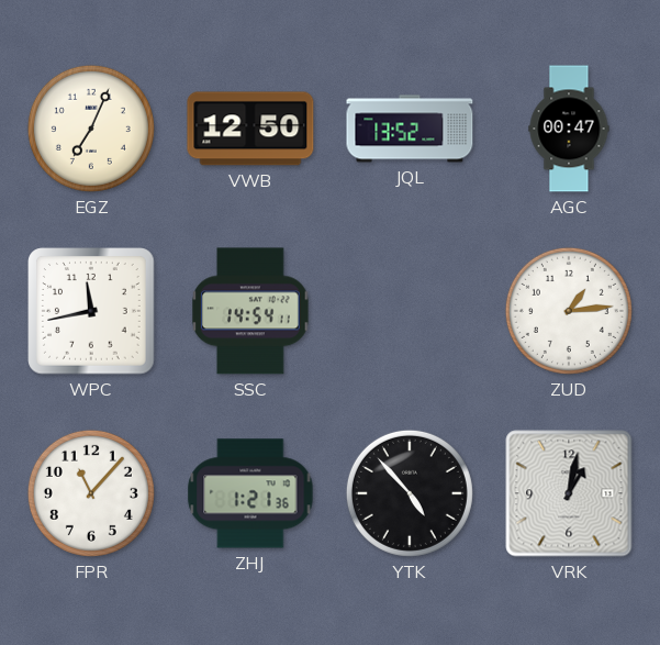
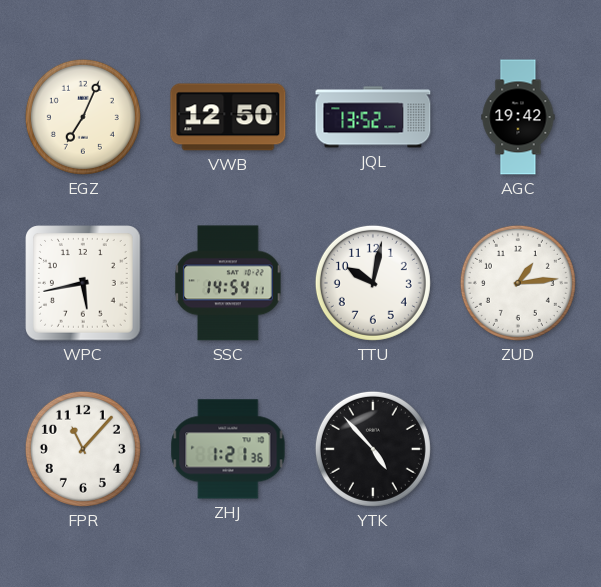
AGC: 00:47 -> 19:42 (518, 117)
WPC: 11:43 -> 5:43 (83, 283)
TTU: none -> 10:02 (373, 283)
VRK: 1:02 -> none (569, 493)
